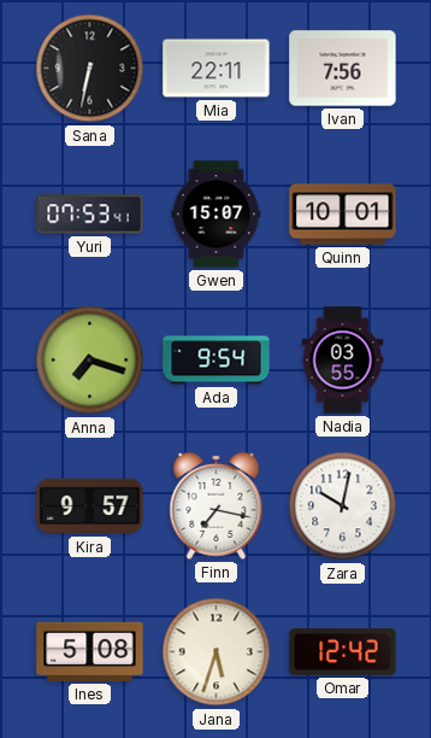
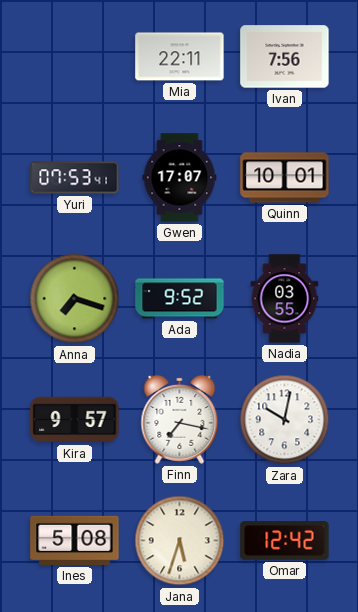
Sana: 6:32 -> none (90, 69)
Gwen: 15:07 -> 17:07 (180, 178)
Ada: 9:54 -> 9:52 (180, 299)
